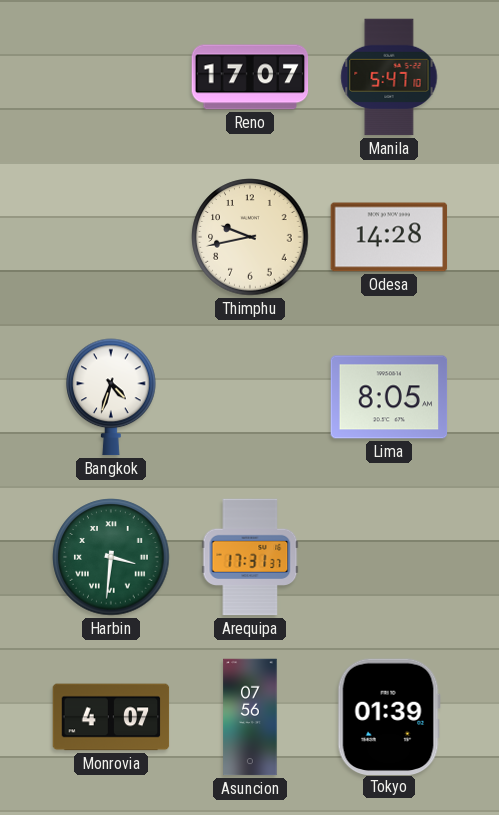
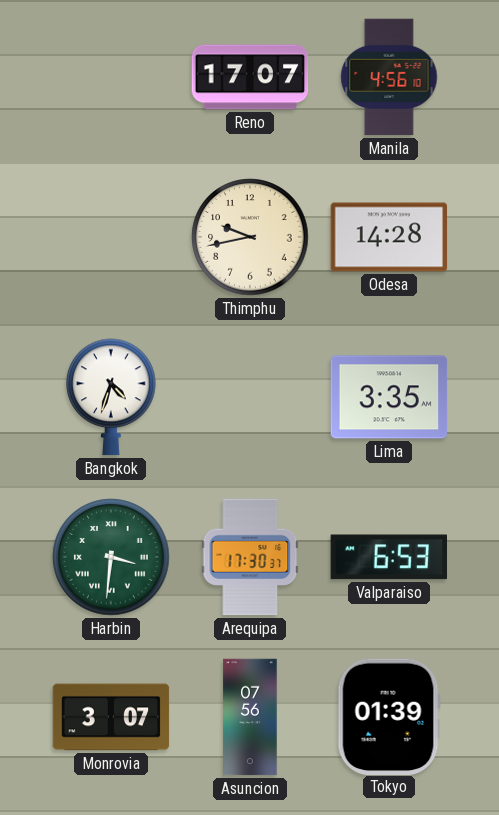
Manila: 5:47 -> 4:56 (389, 77)
Lima: 8:05 -> 3:35 (389, 397)
Arequipa: 17:31 -> 17:30 (250, 557)
Valparaiso: none -> 6:53 (388, 557)
Monrovia: 4:07 -> 3:07 (111, 717)
